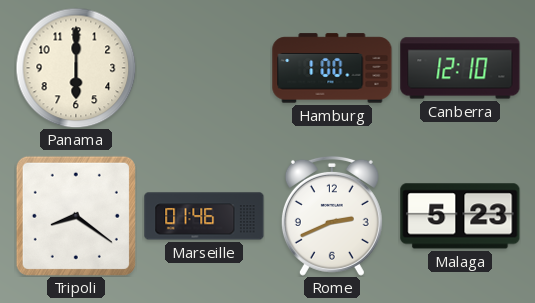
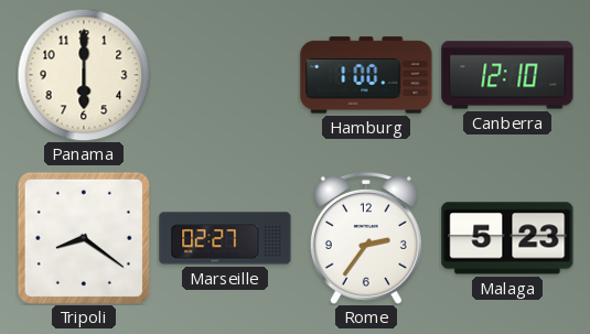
Marseille: 01:46 -> 02:27 (225, 238)
Rome: 2:41 -> 2:36 (366, 238)
